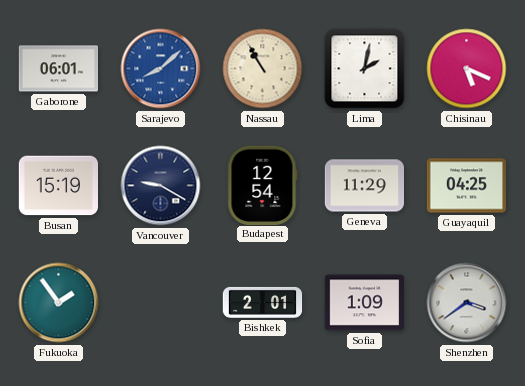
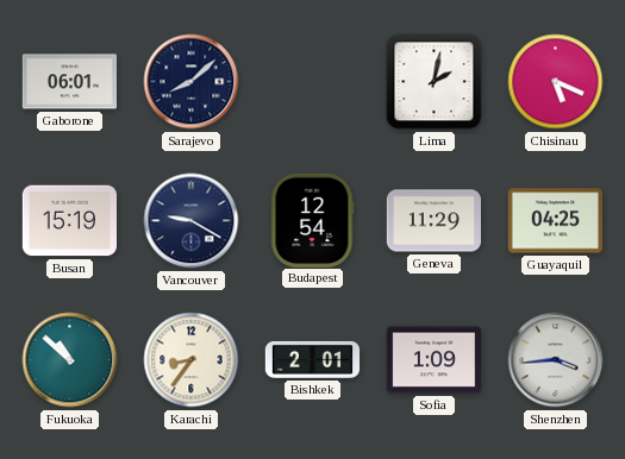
Sarajevo dial: blue -> navy (192, 82)
Nassau: 10:55 -> none (263, 69)
Fukuoka: 1:54 -> 10:52 (70, 360)
Karachi: none -> 8:36 (192, 360)
Shenzhen: 3:39 -> 3:44 (556, 360)
